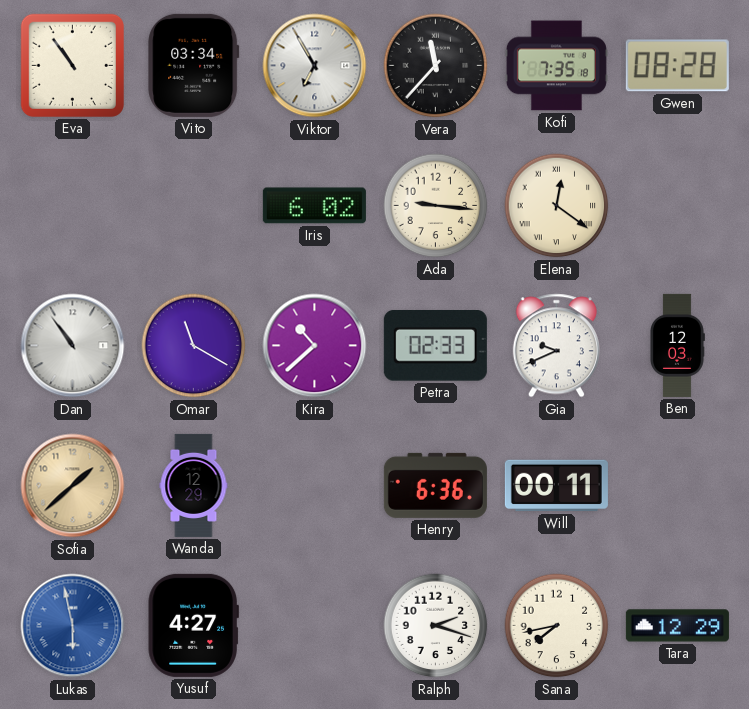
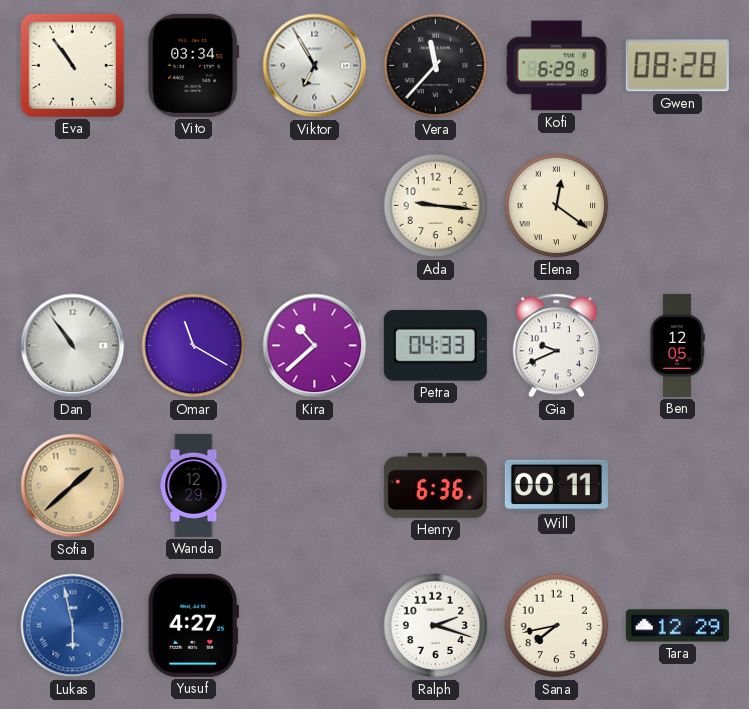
Kofi: 7:35 -> 6:29 (556, 66)
Iris: 6:02 -> none (314, 206)
Petra: 02:33 -> 04:33 (435, 346)
Ben: 12:03 -> 12:05 (678, 345)
